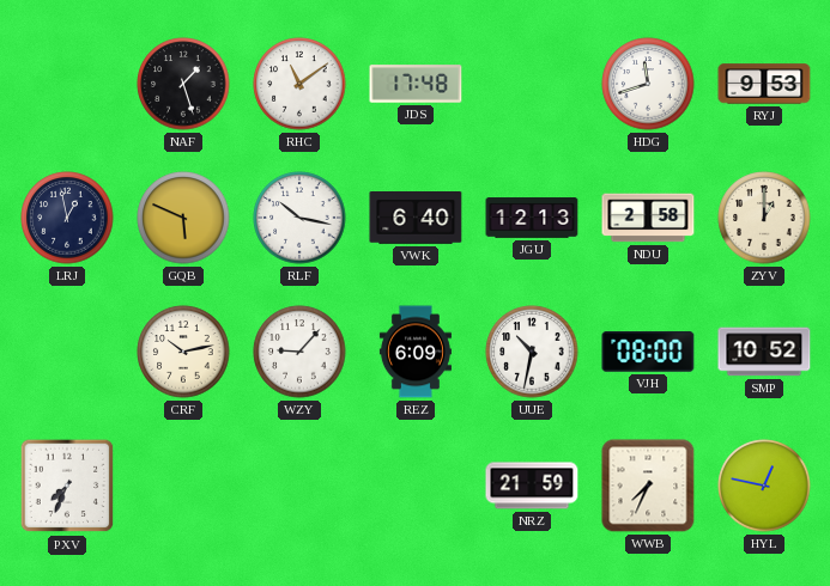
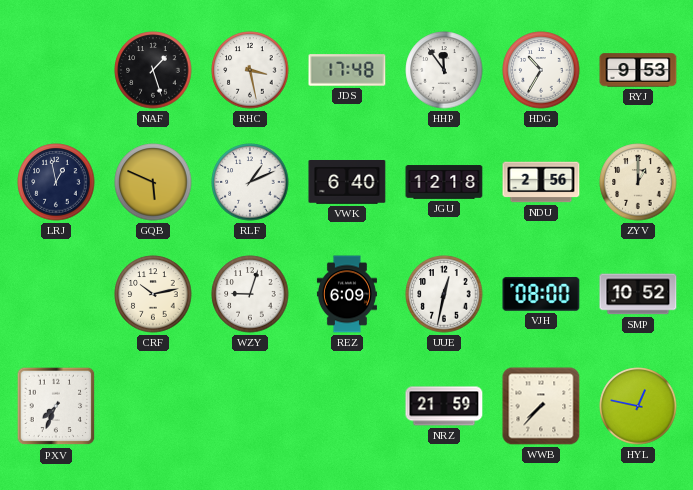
RHC: 11:09 -> 3:28 (250, 70)
HHP: none -> 11:54 (444, 70)
HDG: 11:42 -> 10:35 (541, 70)
RLF: 10:17 -> 1:11 (250, 182)
JGU: 12:13 -> 12:18 (444, 182)
NDU: 2:58 -> 2:56 (541, 182)
WZY: 9:07 -> 9:03 (250, 294)
UUE: 10:32 -> 12:32 (444, 294)
WWB: 7:34 -> 7:37 (541, 406)
